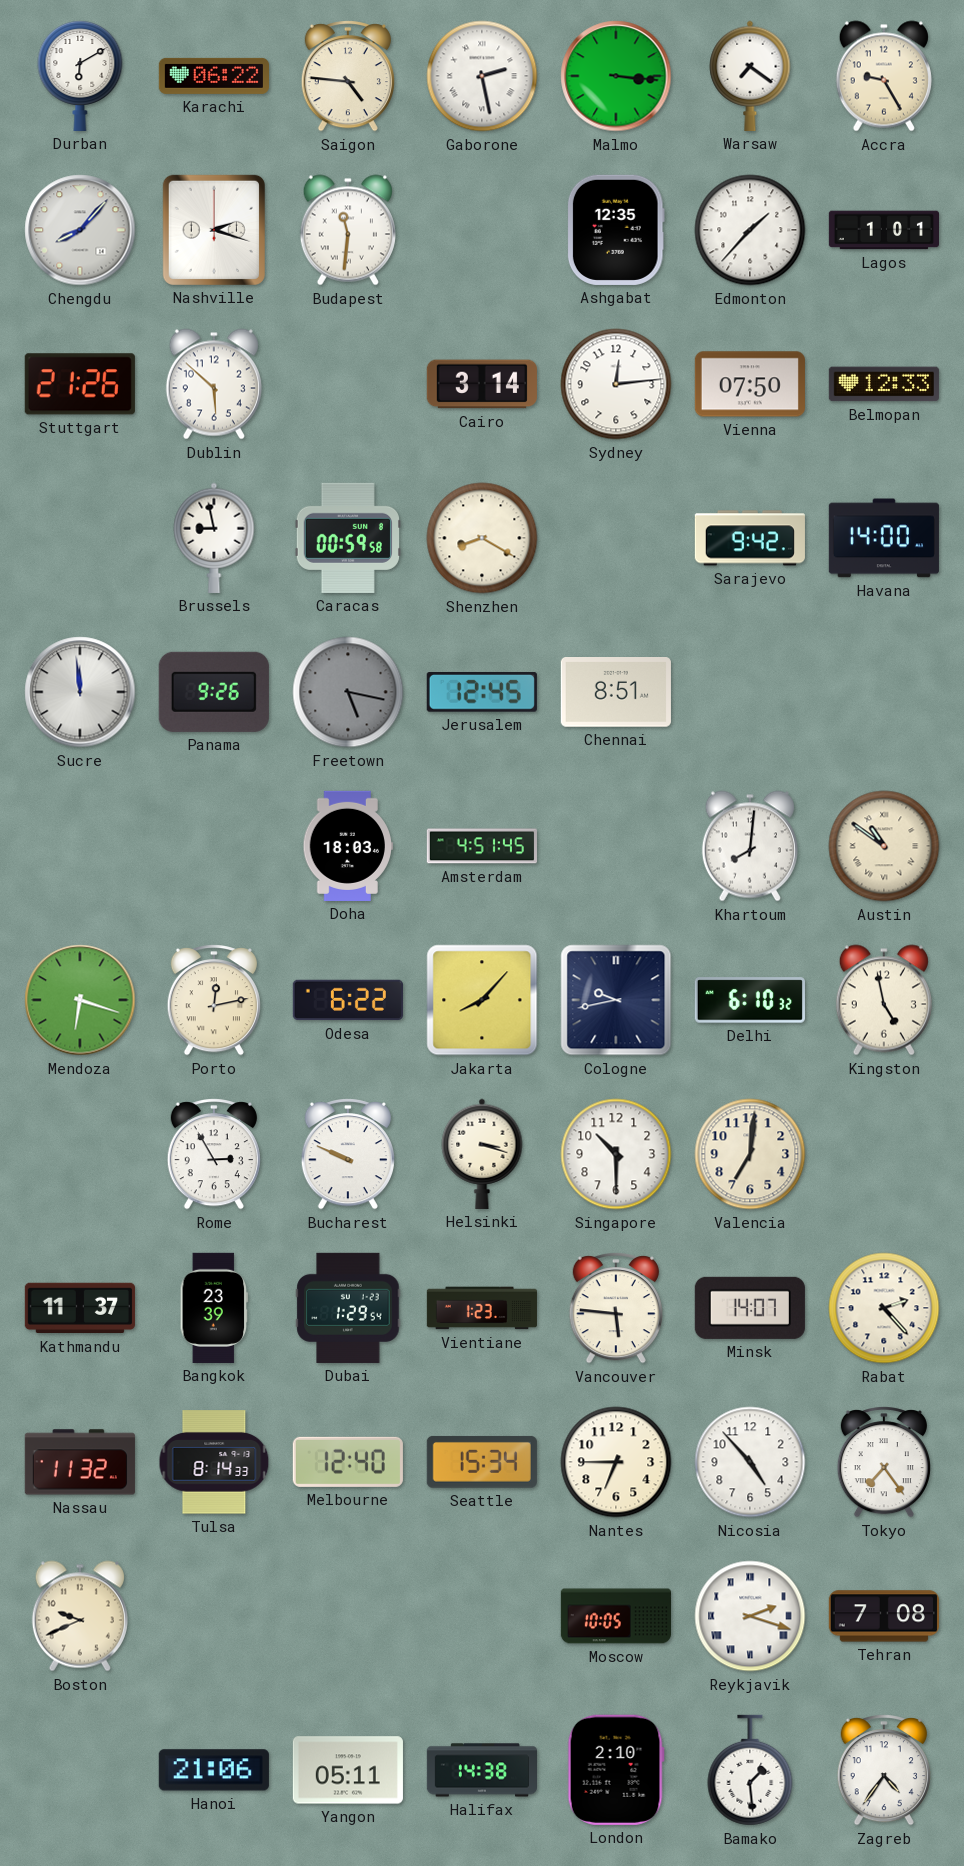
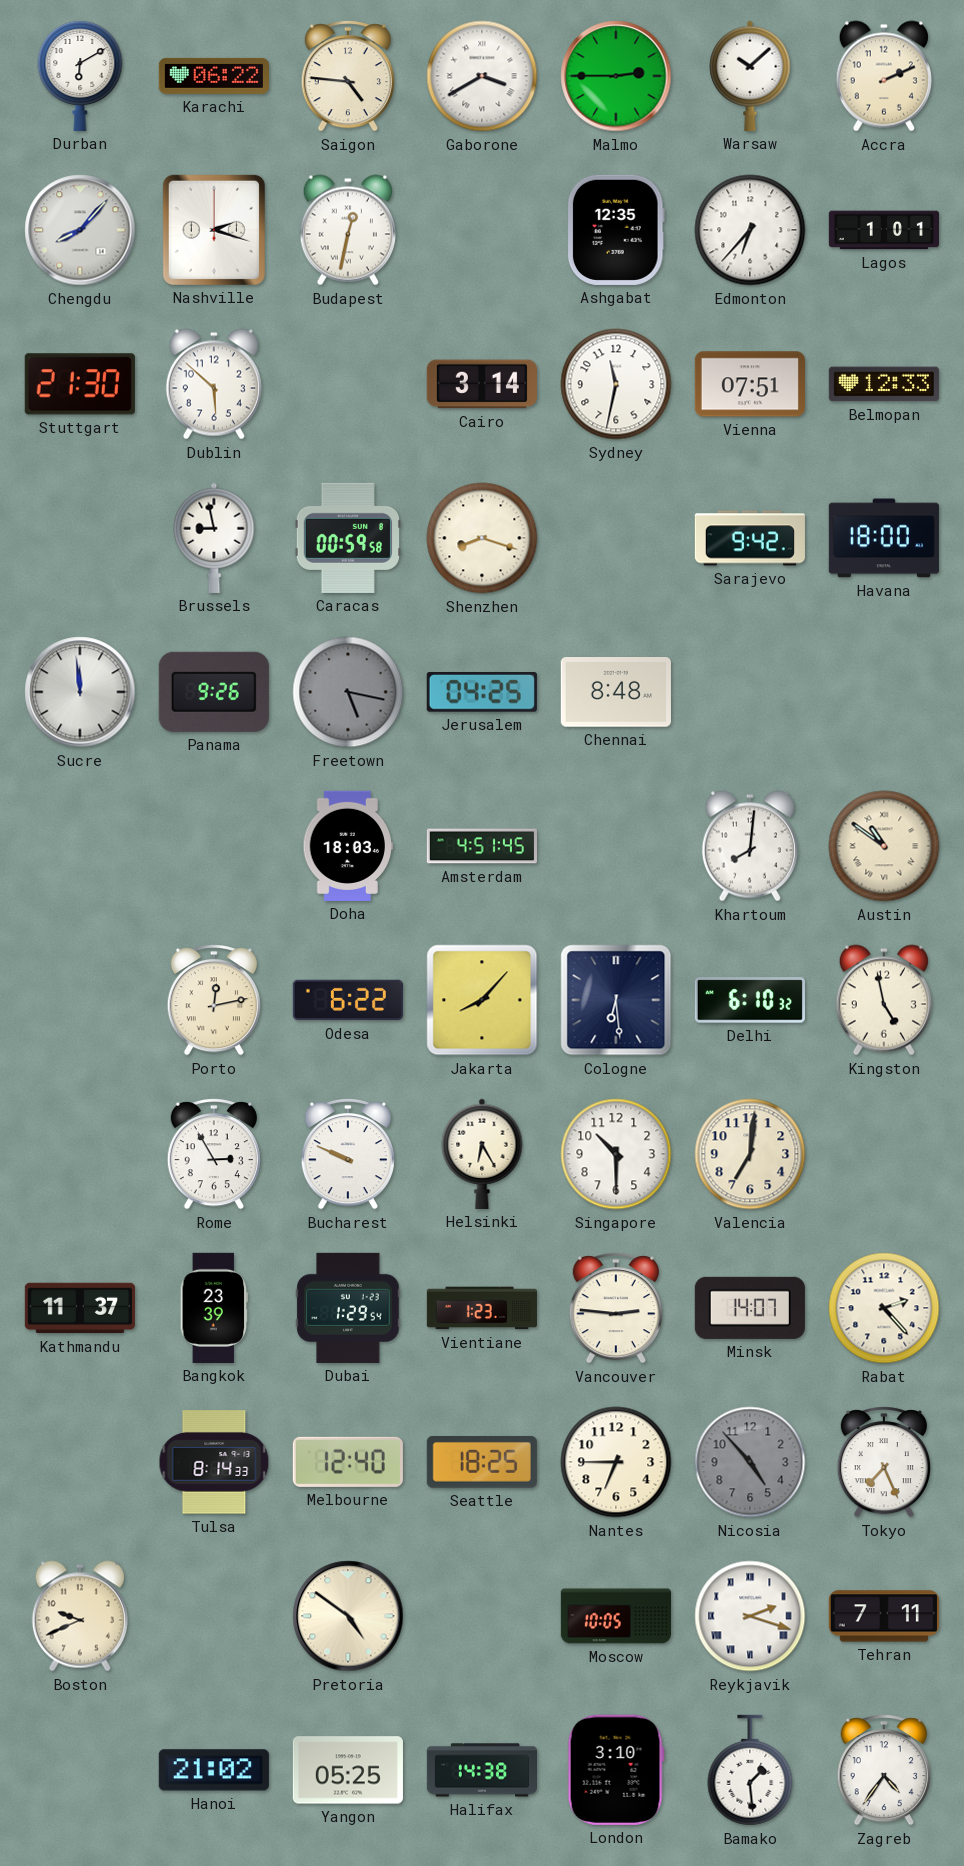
Gaborone: 2:28 -> 3:40 (482, 76)
Malmo: 3:16 -> 2:45 (616, 76)
Warsaw: 7:21 -> 10:08 (750, 76)
Accra: 9:25 -> 2:11 (884, 76)
Budapest: 11:31 -> 12:32 (348, 230)
Edmonton: 1:37 -> 6:37 (750, 230)
Stuttgart: 21:26 -> 21:30 (80, 384)
Sydney: 12:14 -> 11:32 (616, 384)
Vienna: 07:50 -> 07:51 (750, 384)
Shenzhen: 8:20 -> 8:18 (482, 538)
Havana: 14:00 -> 18:00 (884, 538)
Jerusalem: 12:45 -> 04:25 (482, 693)
Chennai: 8:51 -> 8:48 (616, 693)
Mendoza: 6:18 -> none (80, 1000)
Cologne: 9:43 -> 6:29 (616, 1000)
Helsinki: 3:18 -> 6:25 (482, 1154)
Vancouver: 5:46 -> 2:46 (616, 1309)
Nassau: 11:32 -> none (80, 1462)
Seattle: 15:34 -> 18:25 (482, 1462)
Nicosia dial: white -> grey (750, 1462)
Tokyo: 7:24 -> 7:26 (884, 1463)
Pretoria: none -> 4:51 (348, 1616)
Tehran: 7:08 -> 7:11 (884, 1616)
Hanoi: 21:06 -> 21:02 (214, 1770)
Yangon: 05:11 -> 05:25 (348, 1770)
London: 2:10 -> 3:10 (616, 1770)
